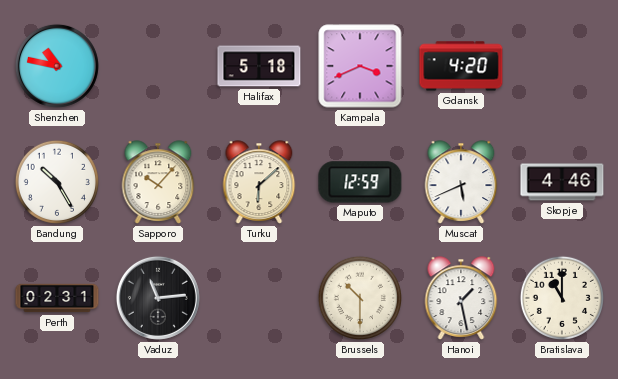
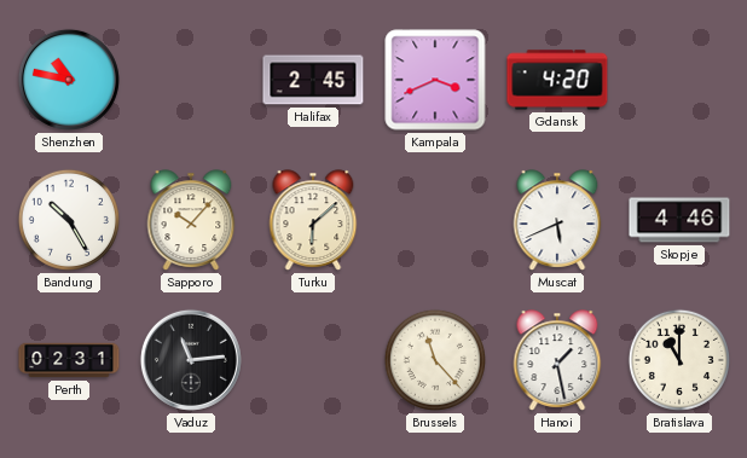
Halifax: 5:18 -> 2:45 (313, 80)
Maputo: 12:59 -> none (360, 182)
Brussels: 10:30 -> 11:23 (435, 360)
